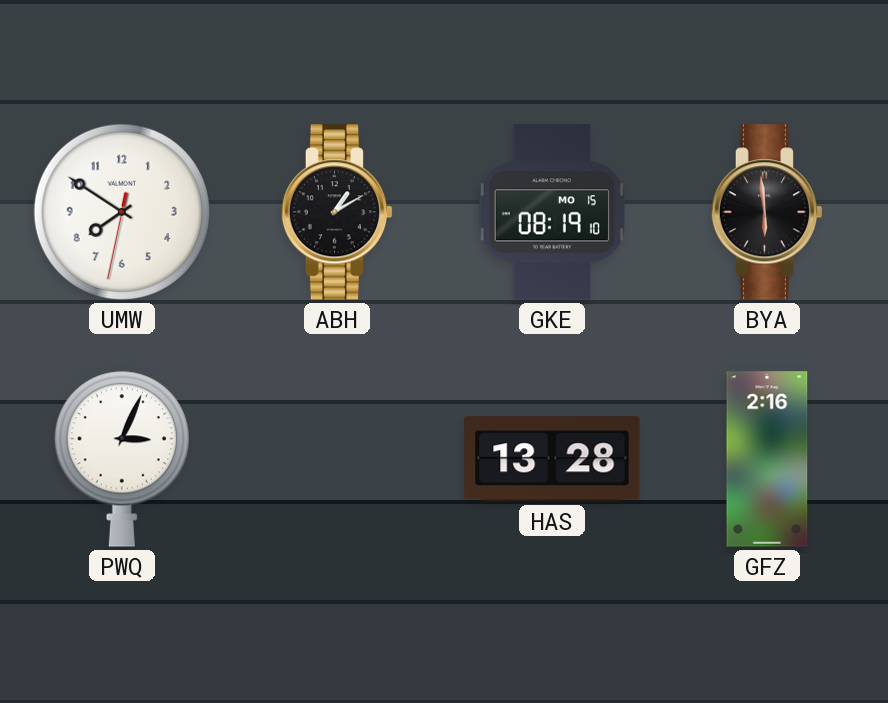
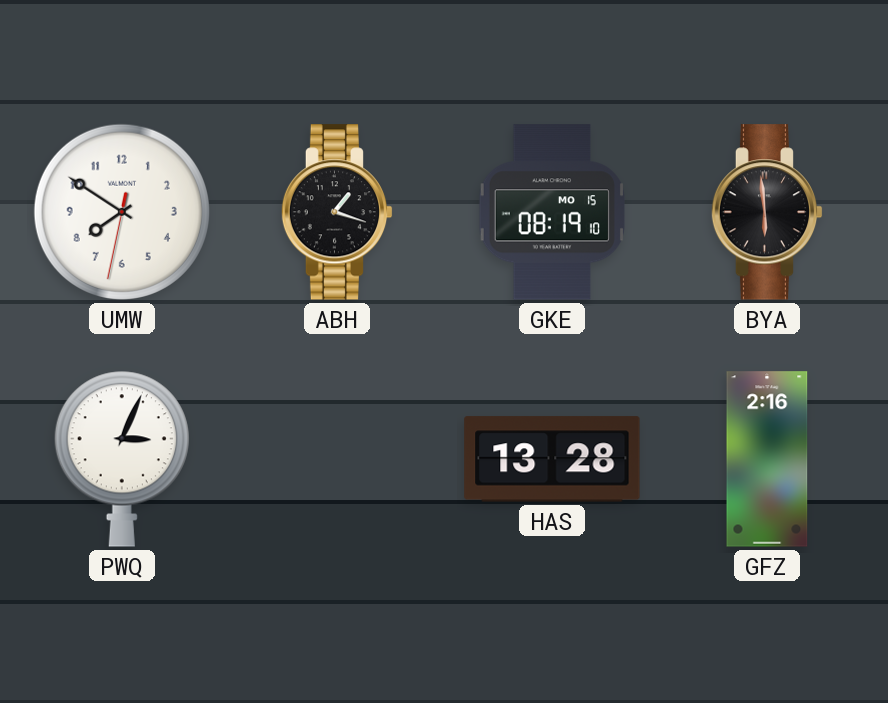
ABH: 1:10 -> 1:18 (337, 212)
